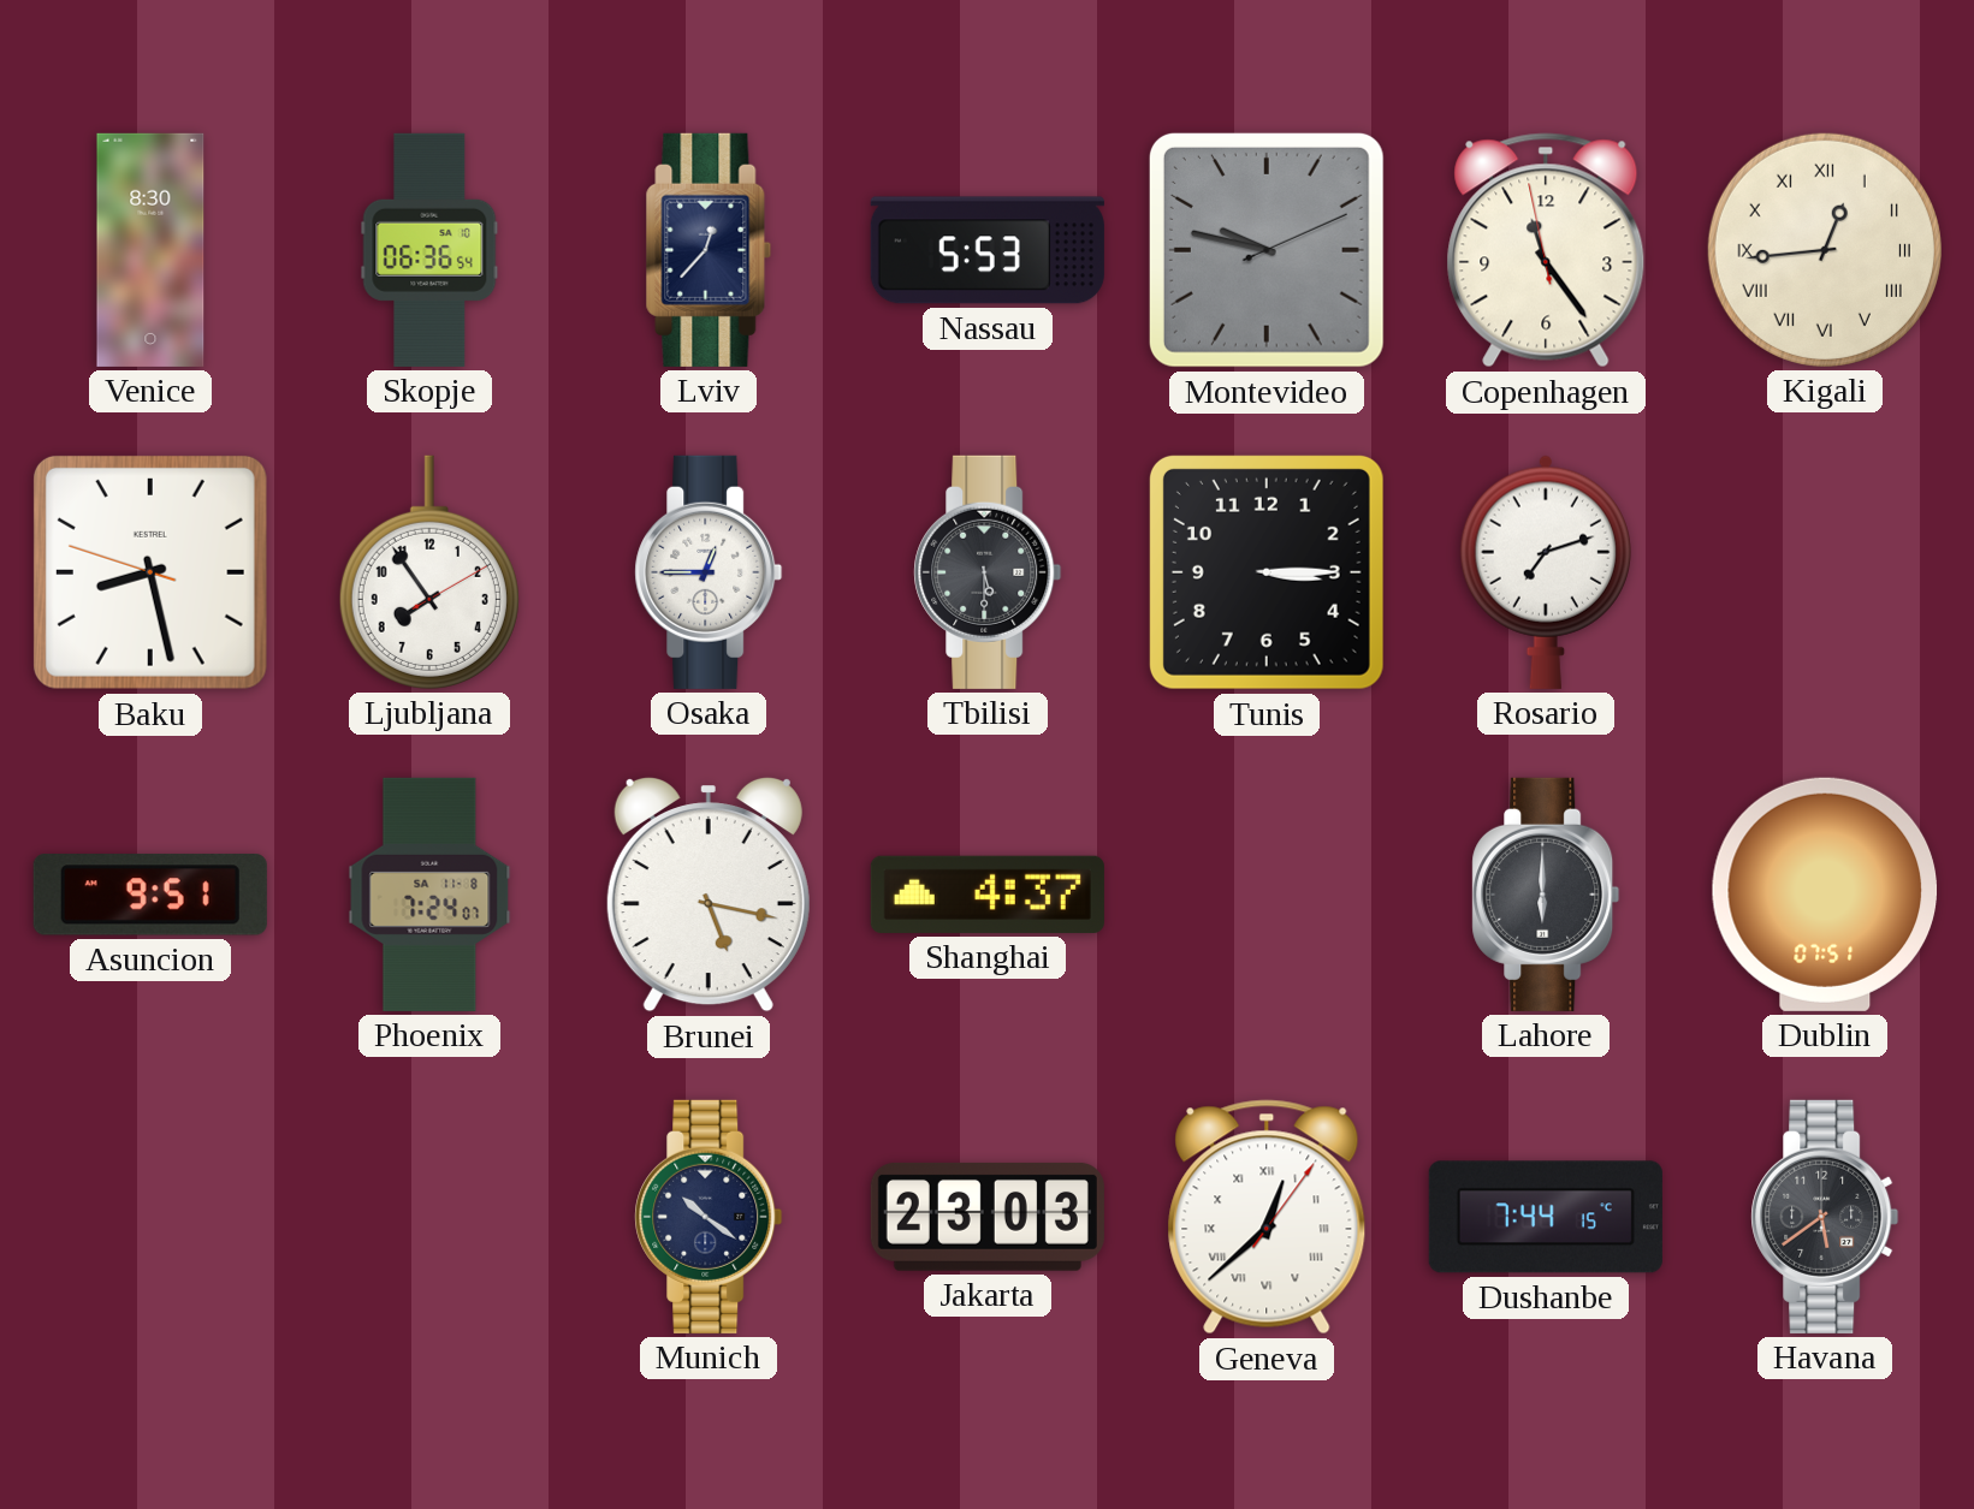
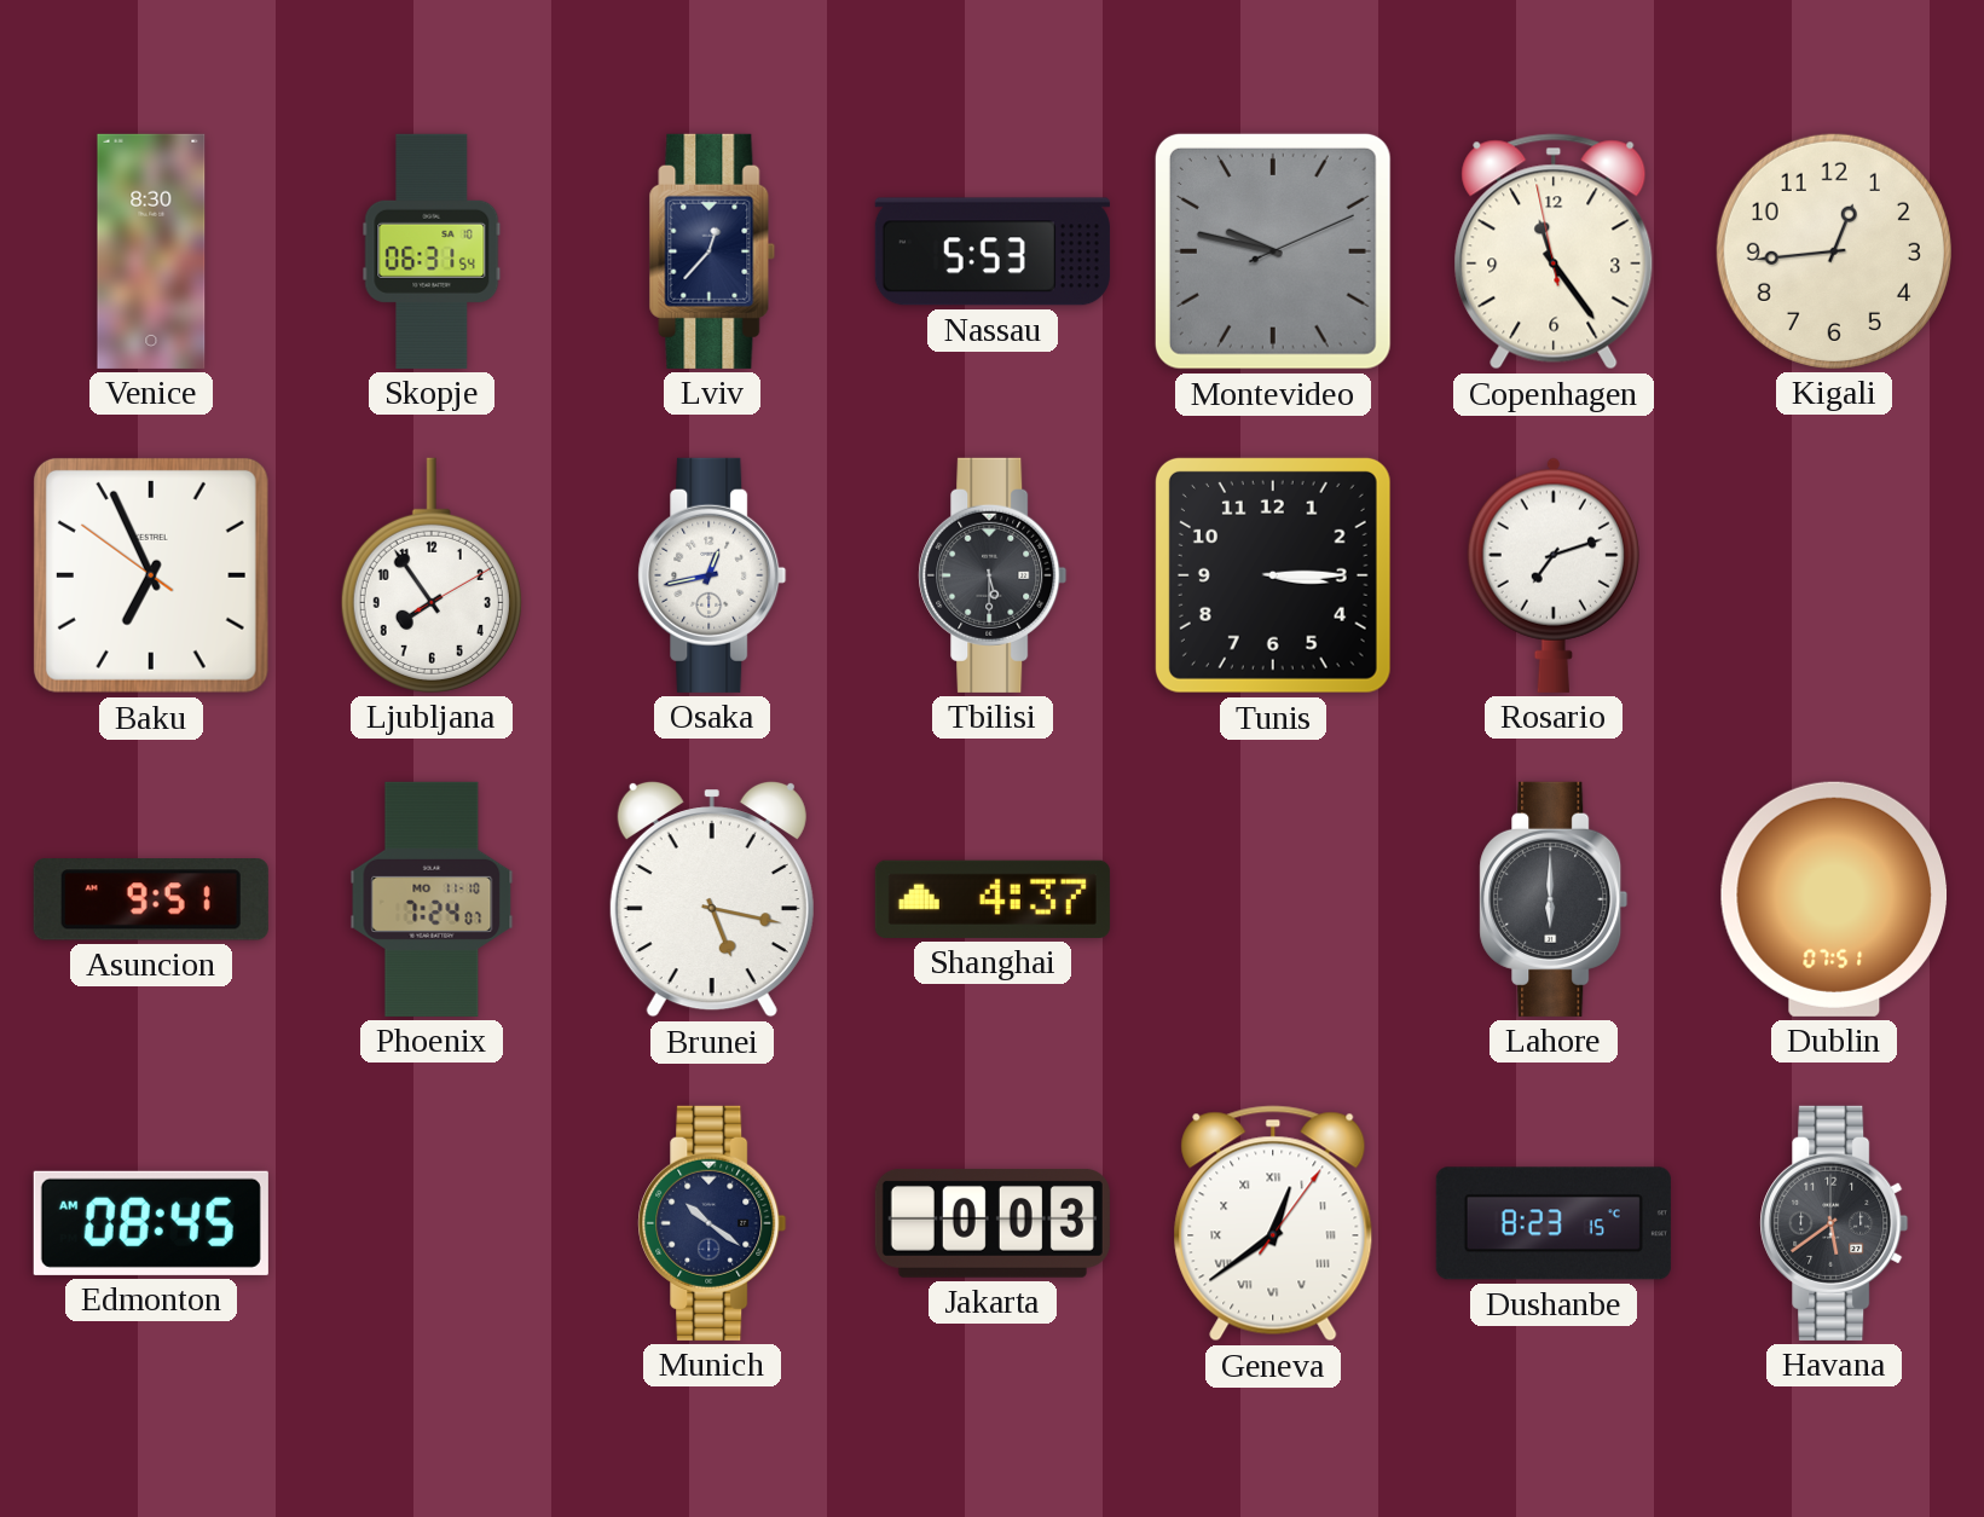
Skopje: 06:36 -> 06:31 (432, 251)
Kigali numerals: Roman -> Arabic (1834, 251)
Baku: 8:27 -> 6:55 (151, 575)
Osaka: 12:45 -> 12:43 (712, 575)
Phoenix date: SA 11-8 -> MO 11-10 (432, 899)
Edmonton: none -> 08:45 (151, 1223)
Jakarta: 23:03 -> 0:03 (993, 1223)
Geneva: 12:38 -> 12:39 (1273, 1223)
Dushanbe: 7:44 -> 8:23 (1554, 1223)
